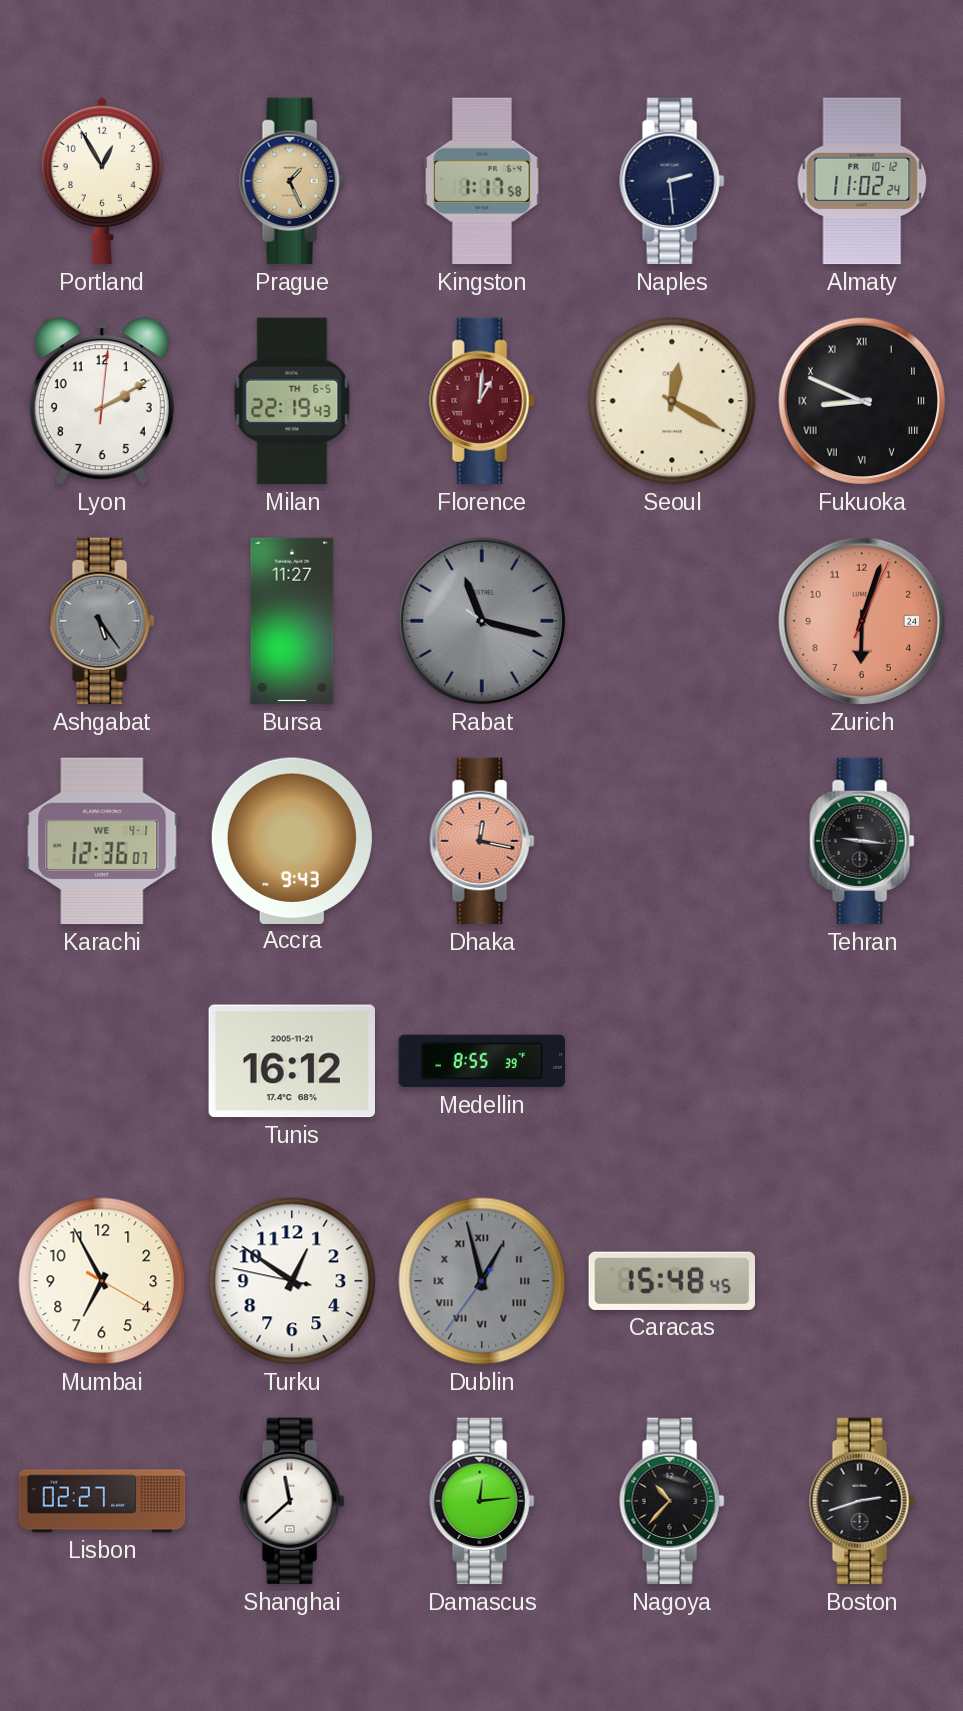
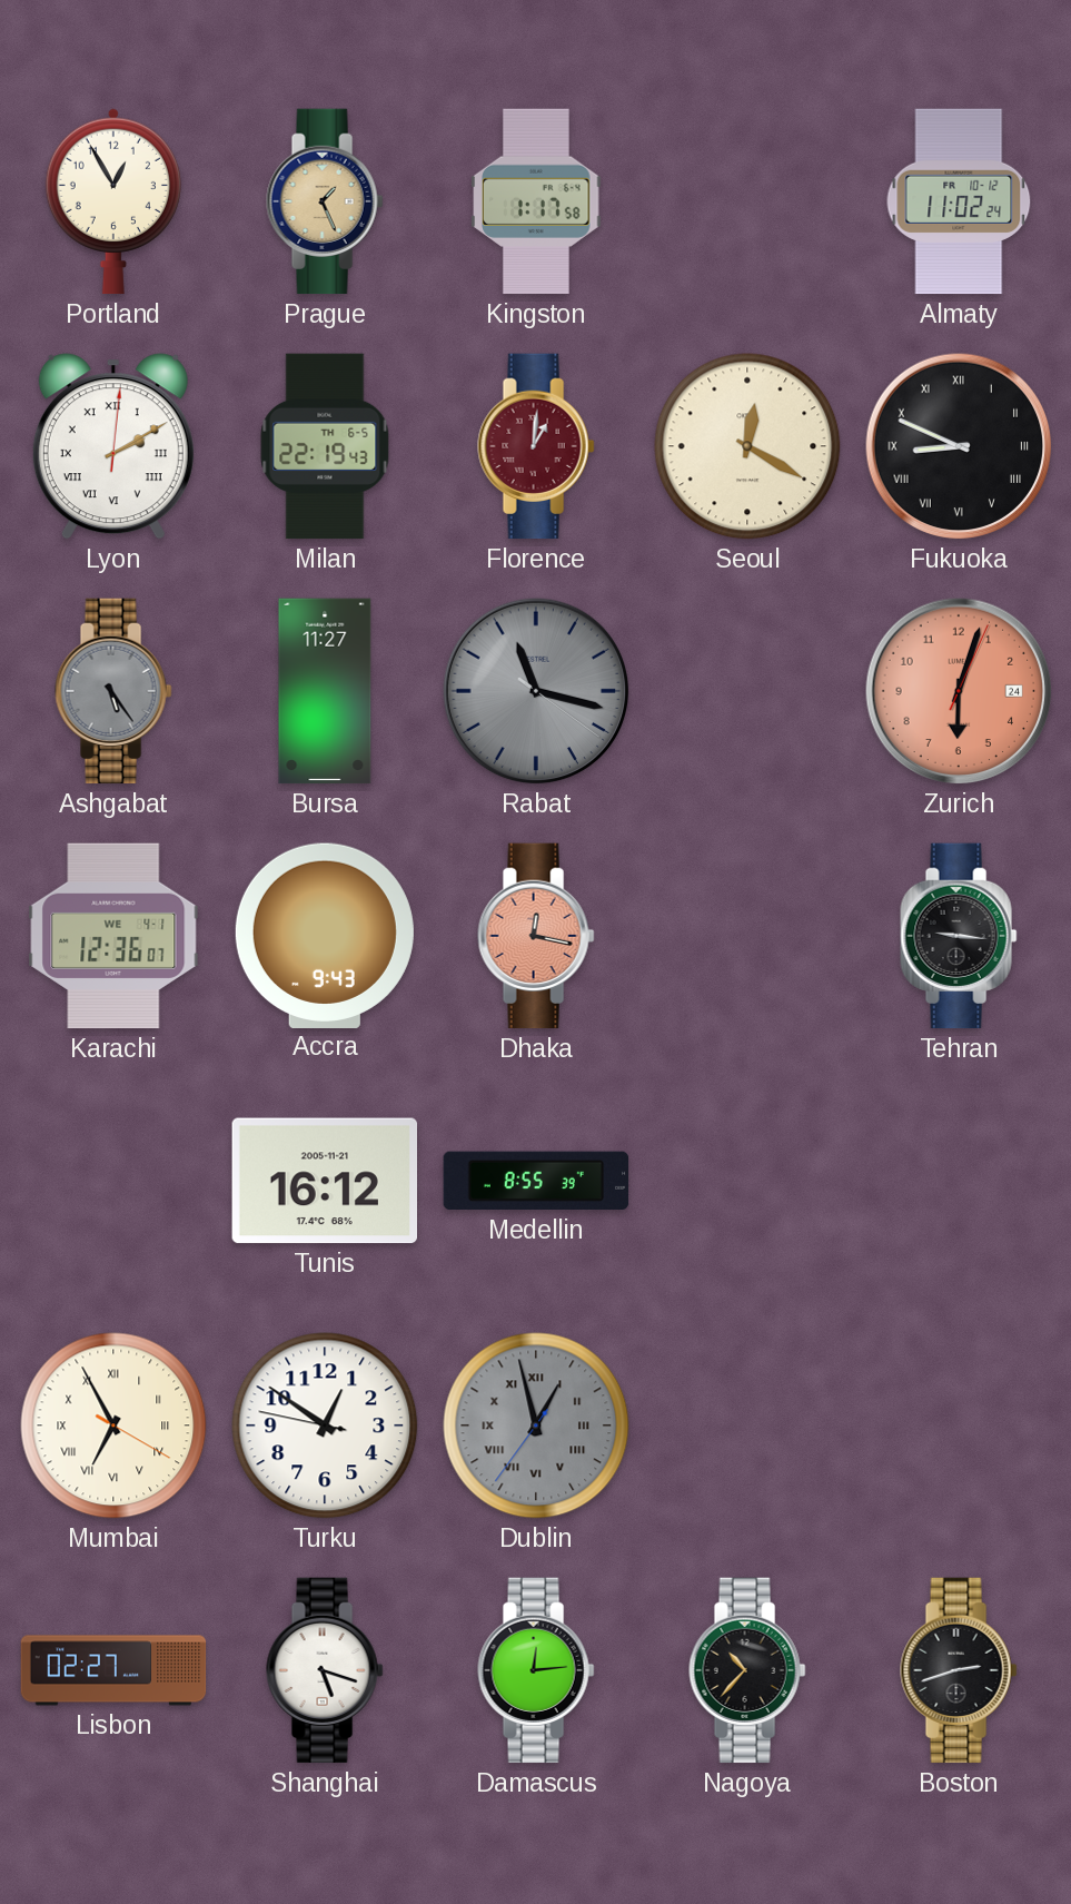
Naples: 2:29 -> none (672, 181)
Lyon numerals: Arabic -> Roman (113, 446)
Mumbai numerals: Arabic -> Roman (113, 1425)
Caracas: 15:48 -> none (671, 1281)
Shanghai: 11:38 -> 5:18 (325, 1670)
